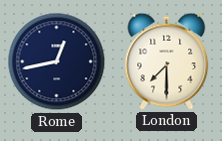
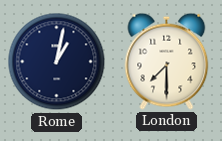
Rome: 12:43 -> 1:02 (57, 62)
